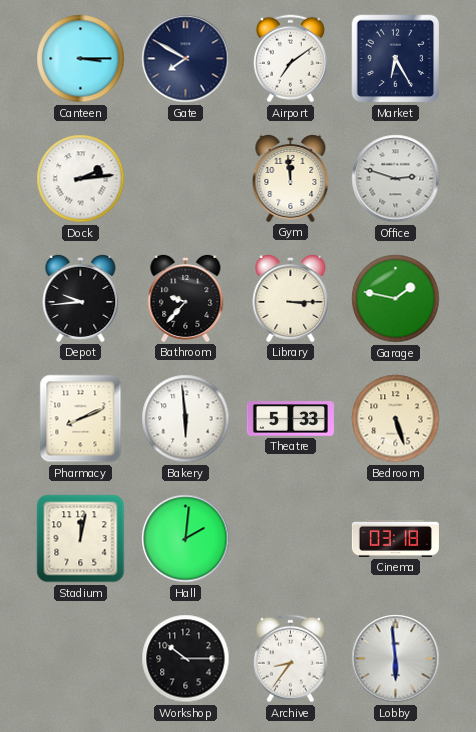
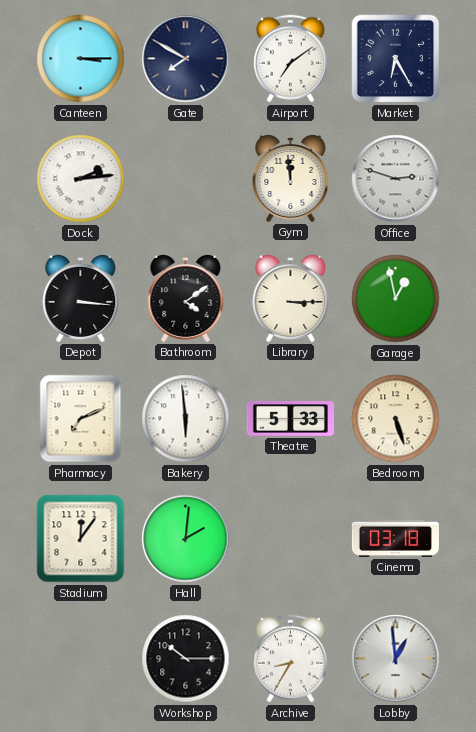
Depot: 9:44 -> 3:16 (81, 298)
Bathroom: 9:37 -> 4:09 (186, 298)
Garage: 1:47 -> 12:58 (396, 299)
Pharmacy: 8:11 -> 7:11 (81, 419)
Stadium: 12:02 -> 12:06 (81, 539)
Archive: 8:36 -> 8:35 (290, 659)
Lobby: 5:59 -> 12:59 (396, 659)
